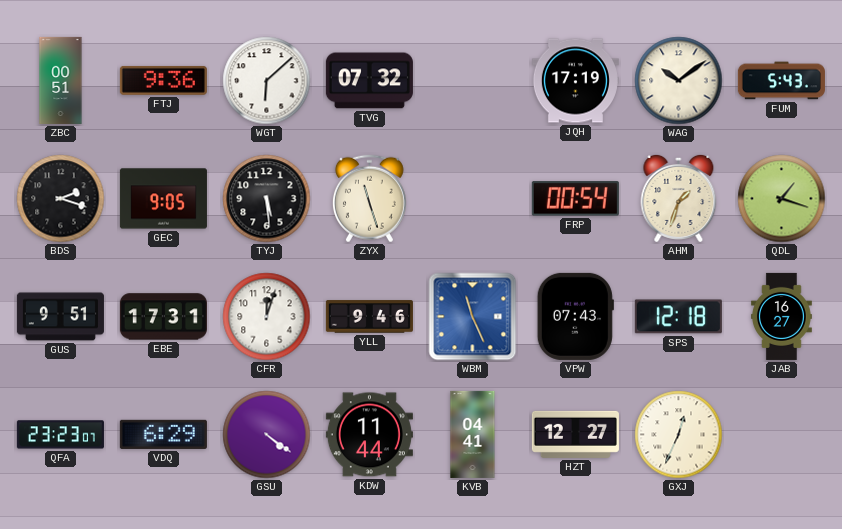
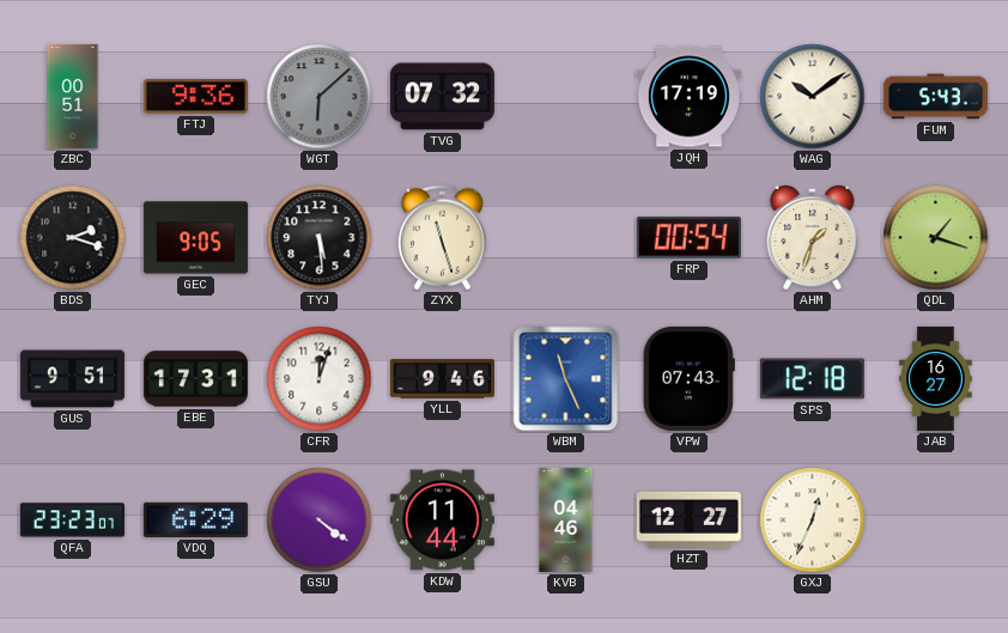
WGT dial: white -> grey (320, 97)
KVB: 04:41 -> 04:46 (566, 519)
